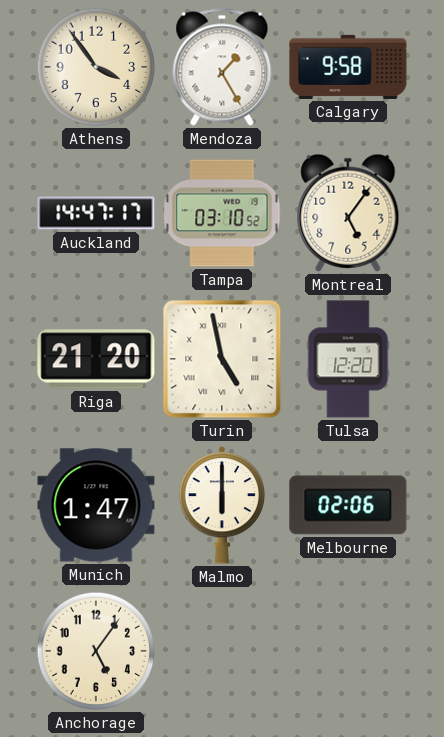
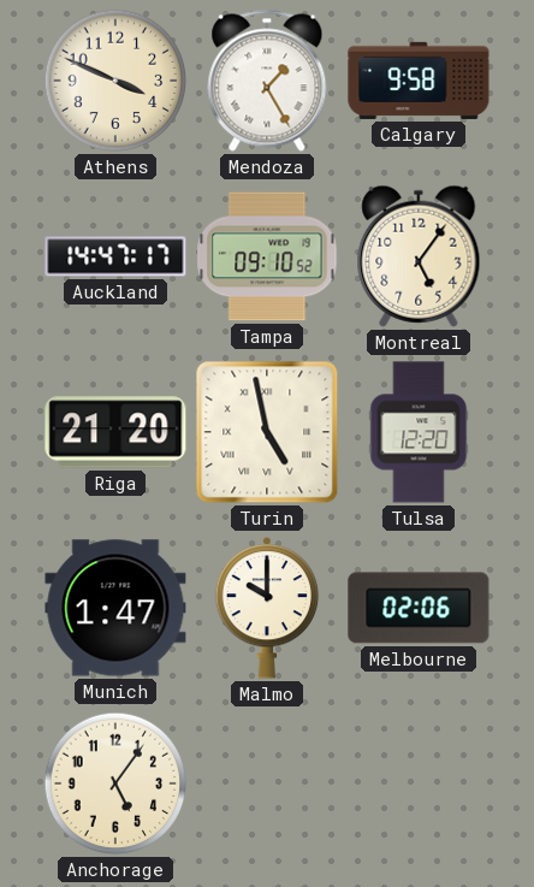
Athens: 3:54 -> 3:49 (115, 81)
Tampa: 03:10 -> 09:10 (267, 256)
Malmo: 6:00 -> 10:00 (267, 608)
